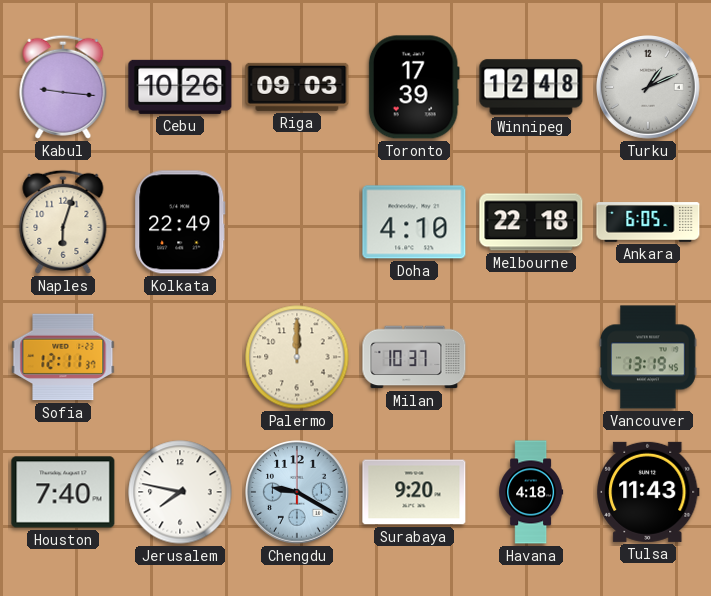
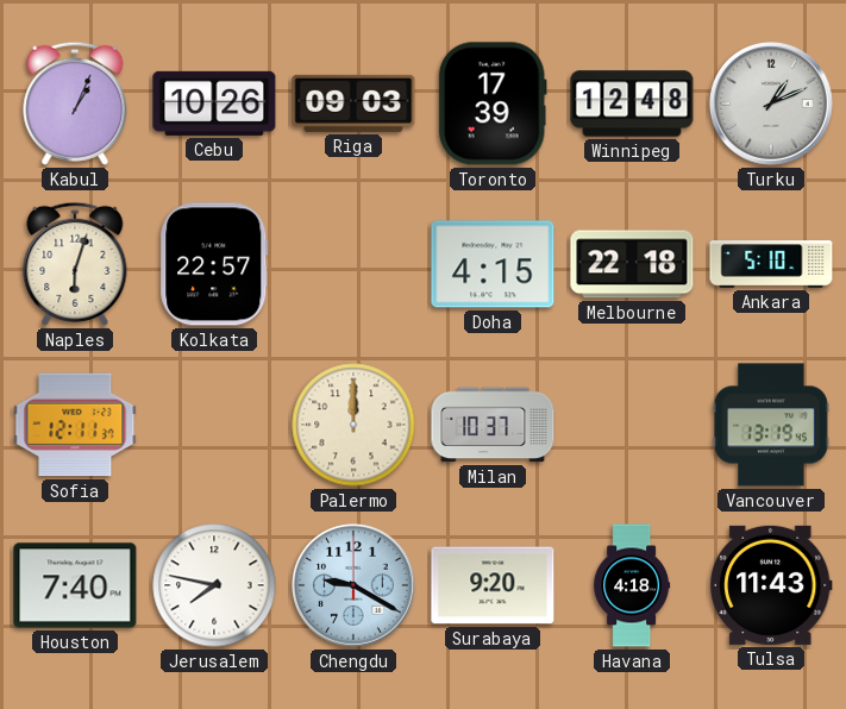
Kabul: 9:16 -> 1:04 (75, 103)
Kolkata: 22:49 -> 22:57 (214, 264)
Doha: 4:10 -> 4:15 (493, 264)
Ankara: 6:05 -> 5:10 (771, 264)
